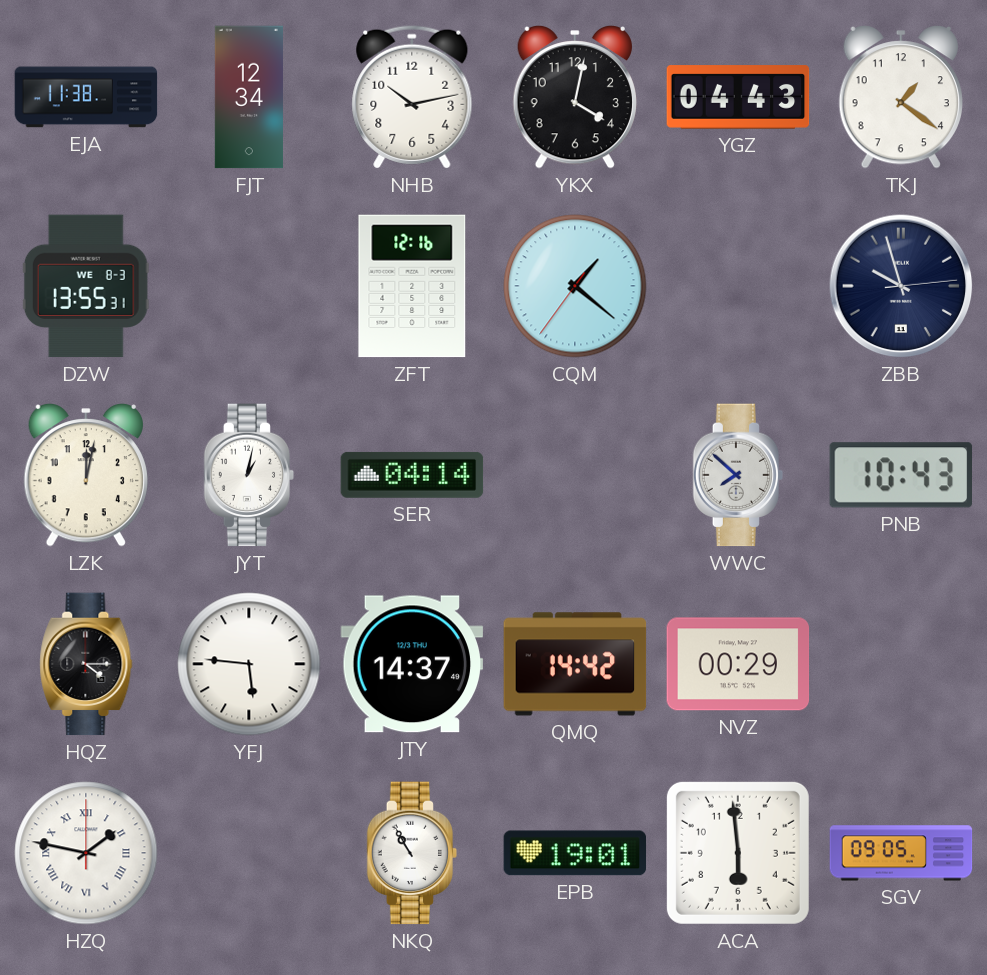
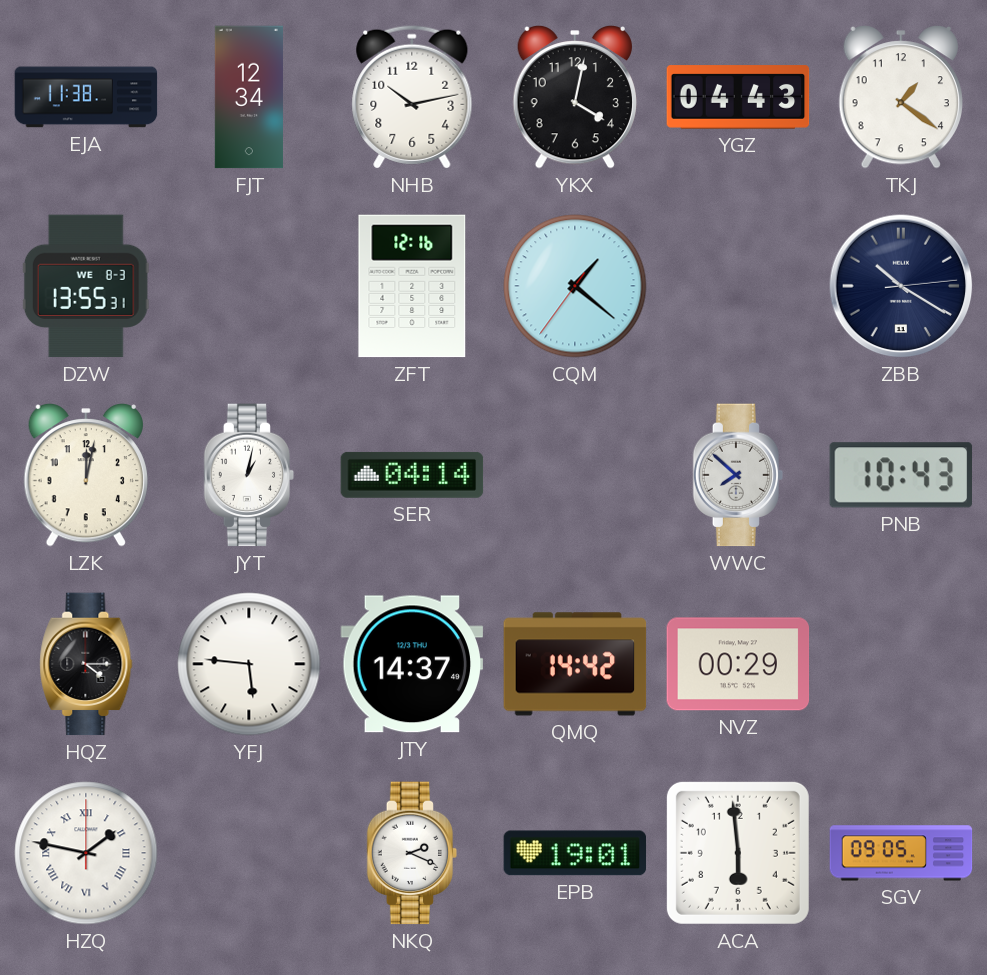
ZBB: 9:57 -> 10:20 (901, 286)
NKQ: 10:55 -> 2:19 (412, 853)
